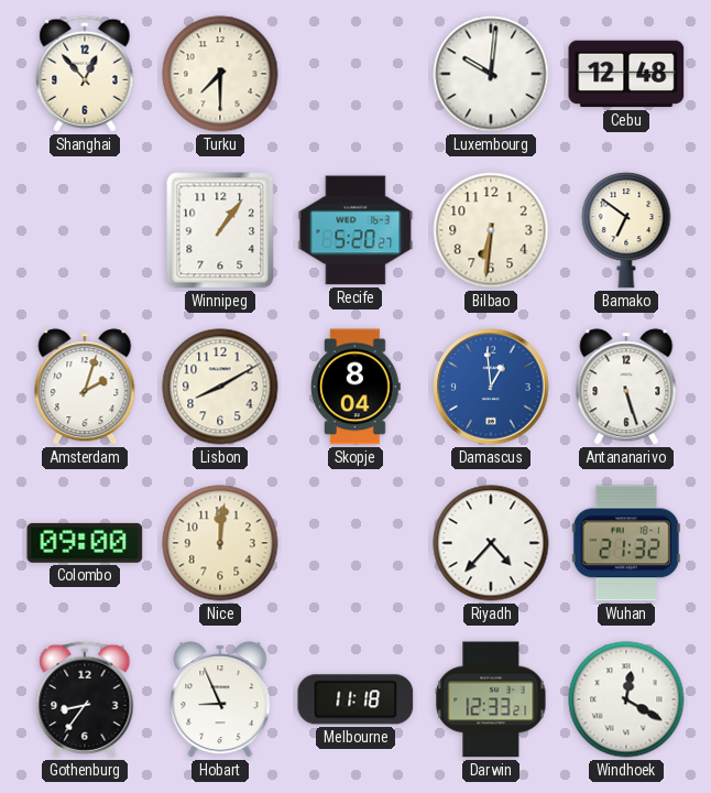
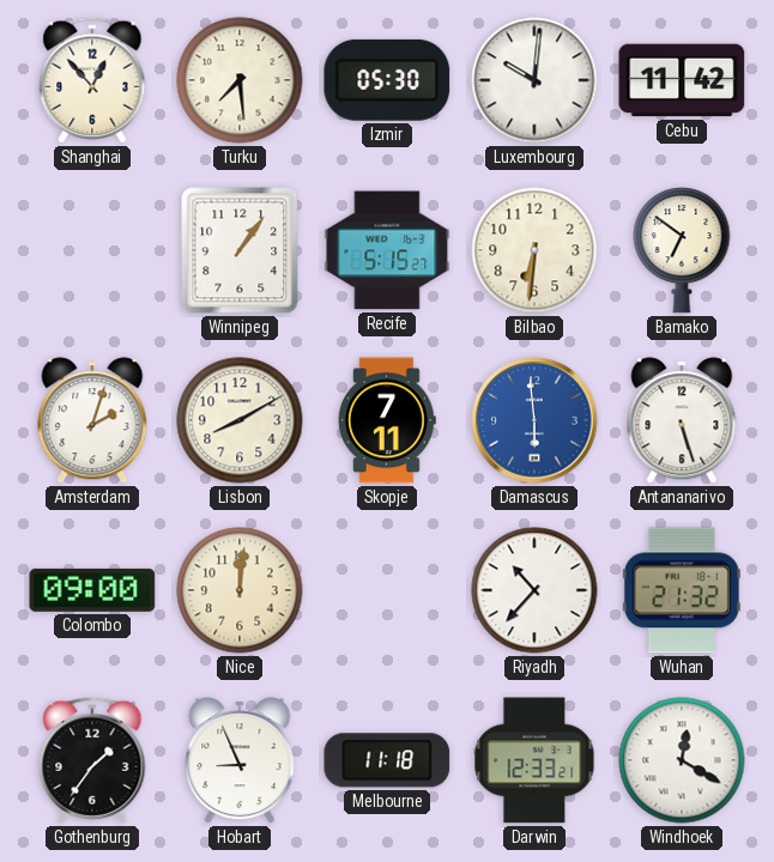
Turku: 7:30 -> 7:29 (240, 80)
Izmir: none -> 05:30 (387, 80)
Cebu: 12:48 -> 11:42 (682, 80)
Recife: 5:20 -> 5:15 (387, 250)
Skopje: 8:04 -> 7:11 (388, 420)
Damascus: 12:59 -> 5:59 (534, 420)
Riyadh: 4:37 -> 10:37 (534, 590)
Gothenburg: 8:36 -> 1:36 (92, 760)
